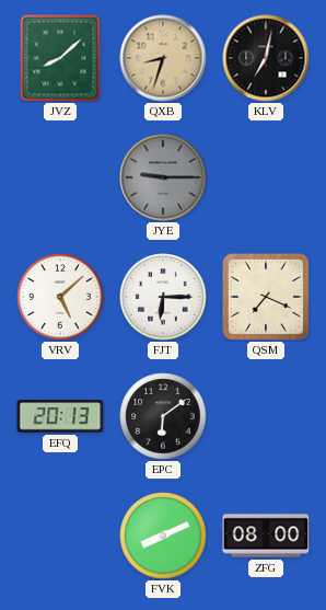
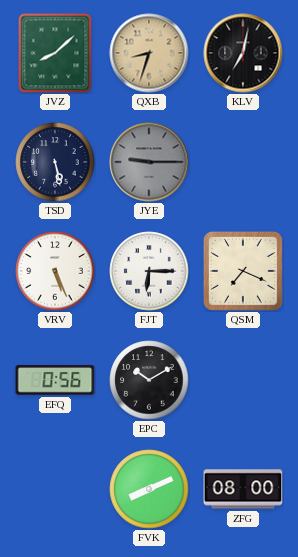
TSD: none -> 5:28 (55, 162)
VRV: 5:08 -> 5:26 (55, 271)
EFQ: 20:13 -> 0:56 (55, 380)
EPC: 6:09 -> 10:10 (149, 380)
